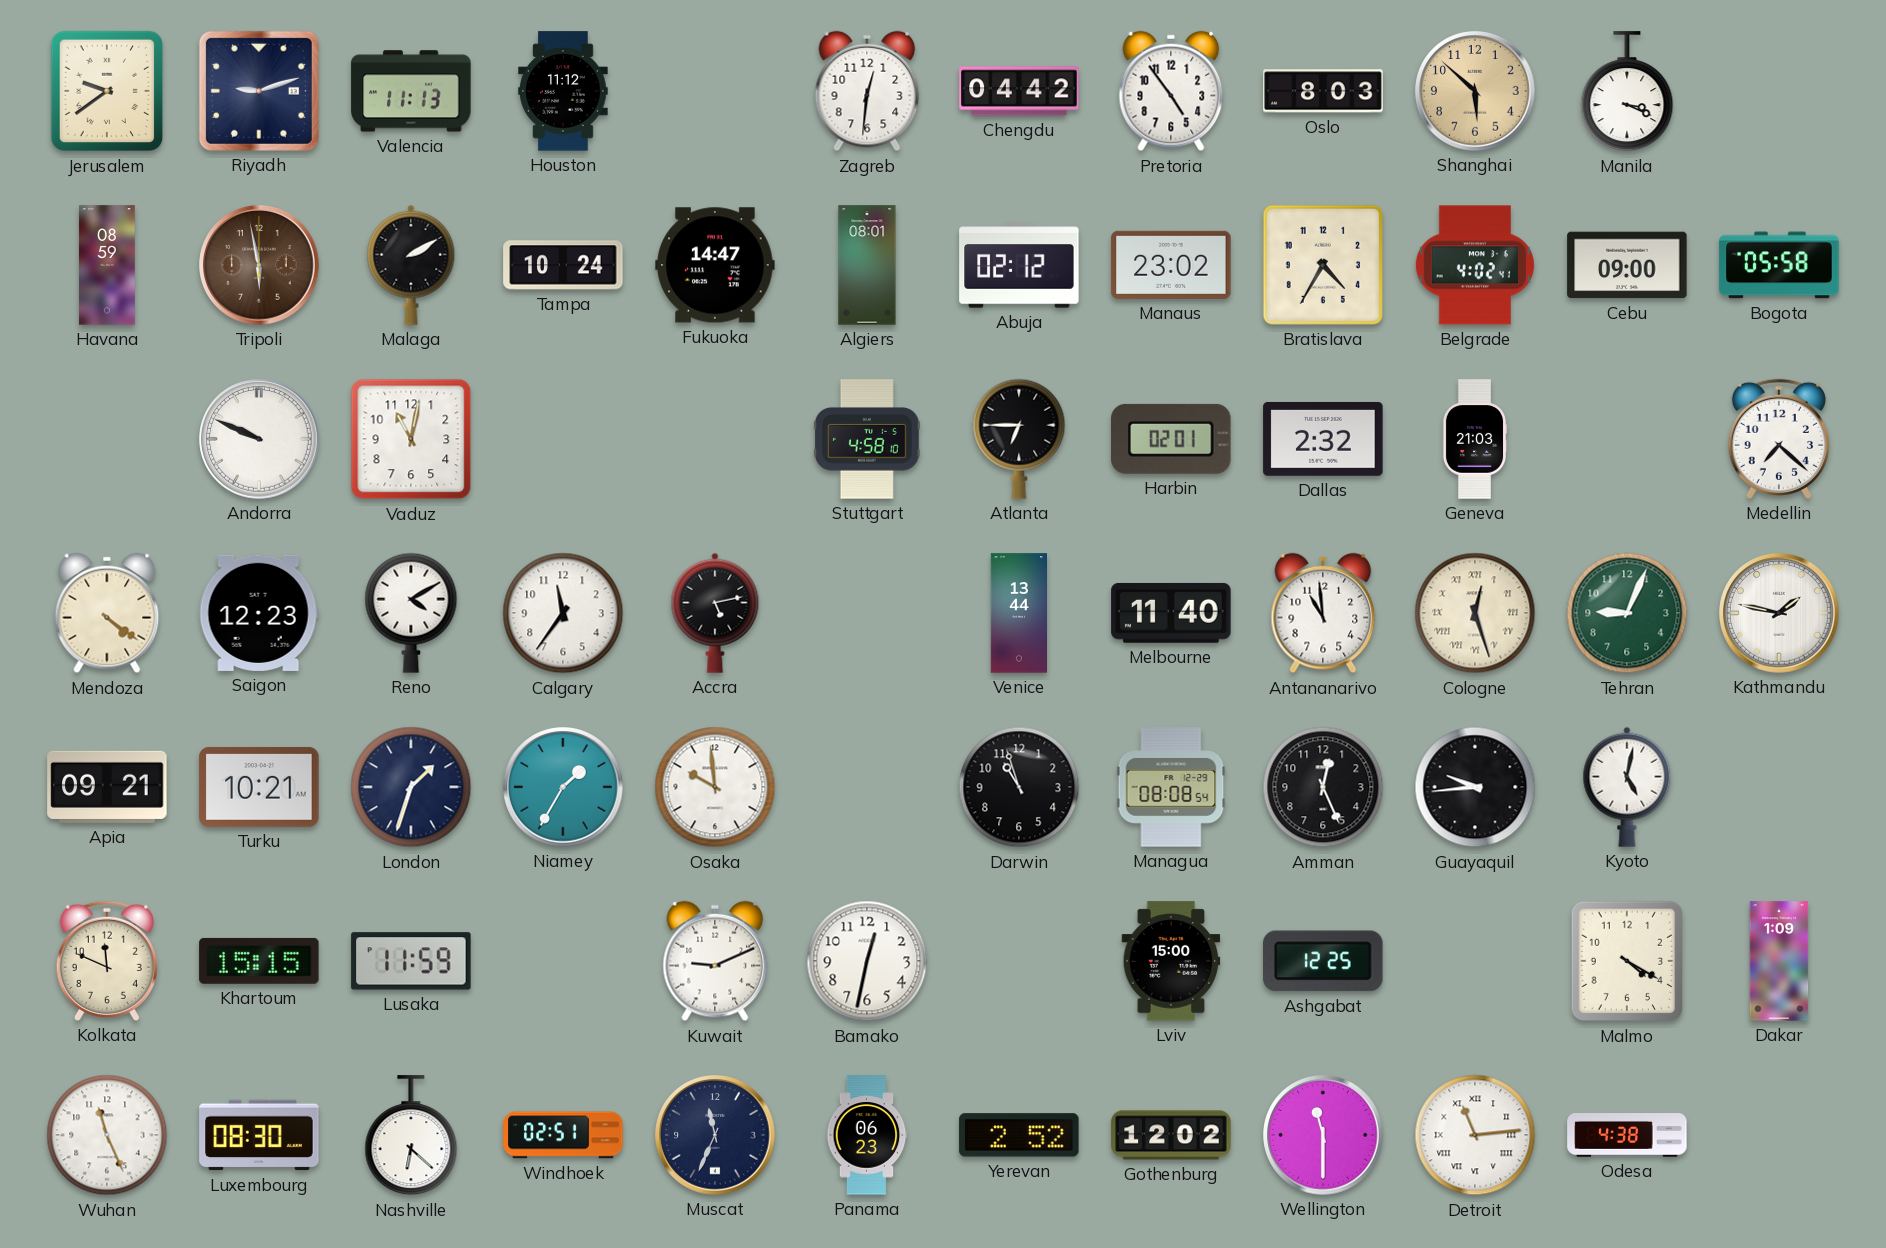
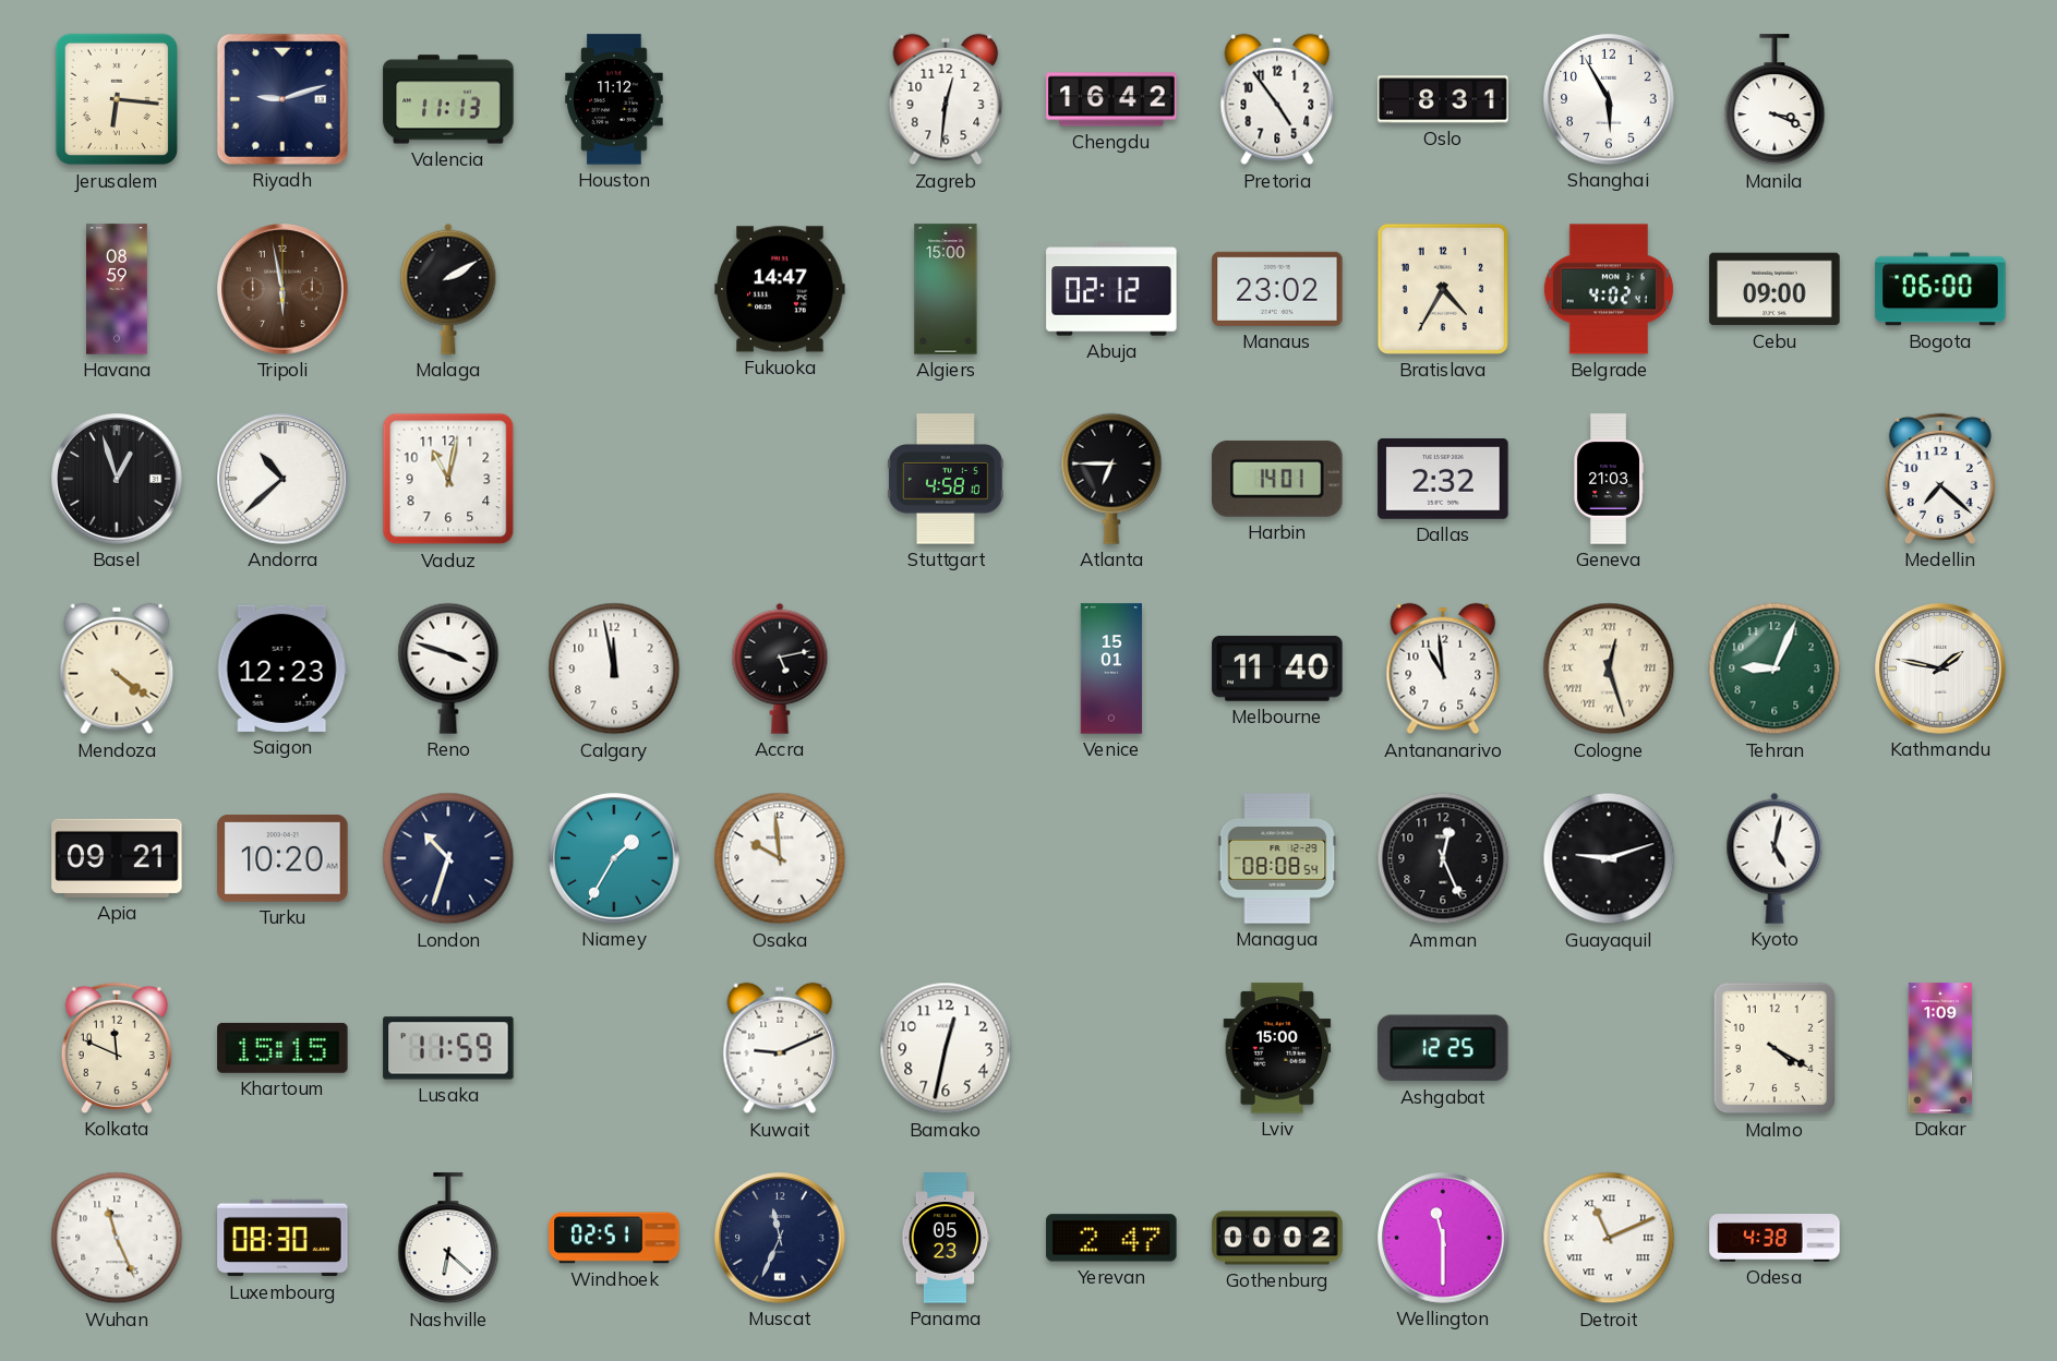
Jerusalem: 9:39 -> 6:16 (116, 99)
Chengdu: 04:42 -> 16:42 (1111, 99)
Oslo: 8:03 -> 8:31 (1443, 99)
Shanghai: 5:52 -> 5:55 (1609, 99)
Shanghai dial: champagne -> white (1609, 99)
Tampa: 10:24 -> none (563, 265)
Algiers: 08:01 -> 15:00 (946, 289)
Bogota: 05:58 -> 06:00 (1940, 289)
Basel: none -> 12:57 (117, 479)
Andorra: 9:49 -> 10:38 (282, 479)
Harbin: 02:01 -> 14:01 (1277, 479)
Reno: 4:10 -> 3:48 (448, 669)
Calgary: 11:36 -> 11:58 (614, 669)
Venice: 13:44 -> 15:01 (1110, 669)
Turku: 10:21 -> 10:20 (282, 858)
London: 1:33 -> 10:33 (448, 858)
Darwin: 10:57 -> none (1019, 787)
Guayaquil: 9:44 -> 9:12 (1609, 858)
Panama: 06:23 -> 05:23 (946, 1238)
Yerevan: 2:52 -> 2:47 (1111, 1238)
Gothenburg: 12:02 -> 00:02 (1277, 1238)
Detroit: 11:14 -> 11:11 (1609, 1238)
